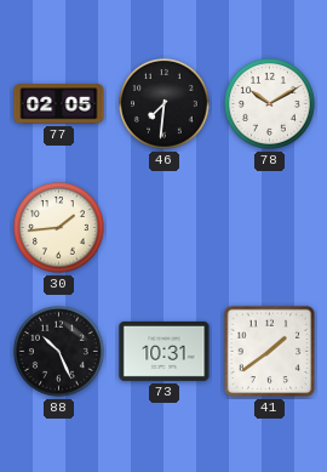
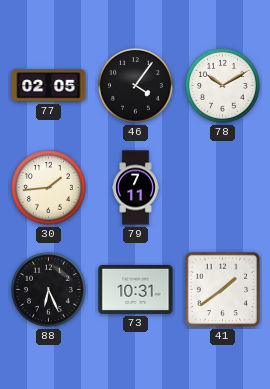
46: 7:31 -> 4:06 (136, 86)
79: none -> 7:11 (136, 188)
88: 10:26 -> 6:26 (49, 290)
